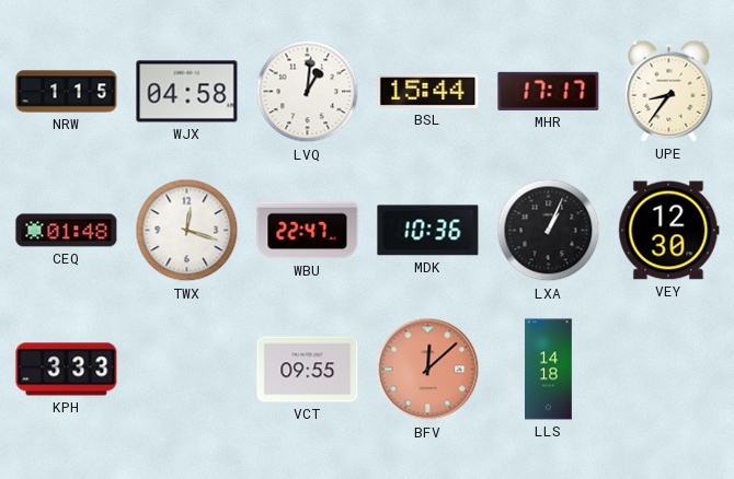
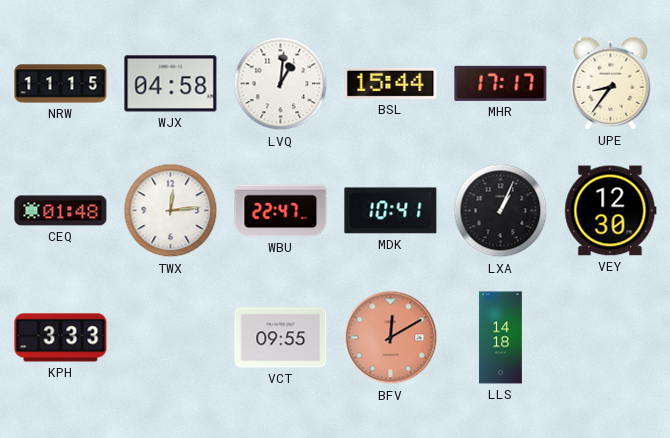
NRW: 1:15 -> 11:15 (61, 84)
TWX: 12:18 -> 12:14 (171, 211)
MDK: 10:36 -> 10:41 (391, 211)
BFV: 12:08 -> 12:10 (391, 338)
